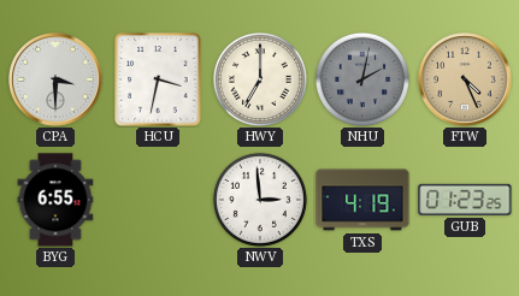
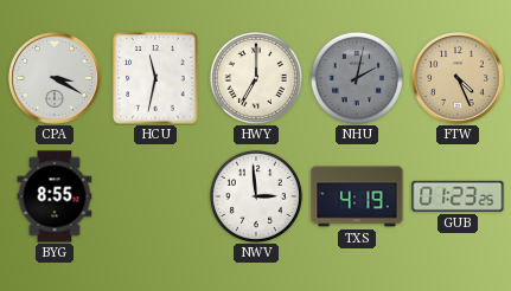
CPA: 3:30 -> 3:20 (55, 78)
HCU: 3:32 -> 11:32 (155, 78)
BYG: 6:55 -> 8:55 (55, 196)
